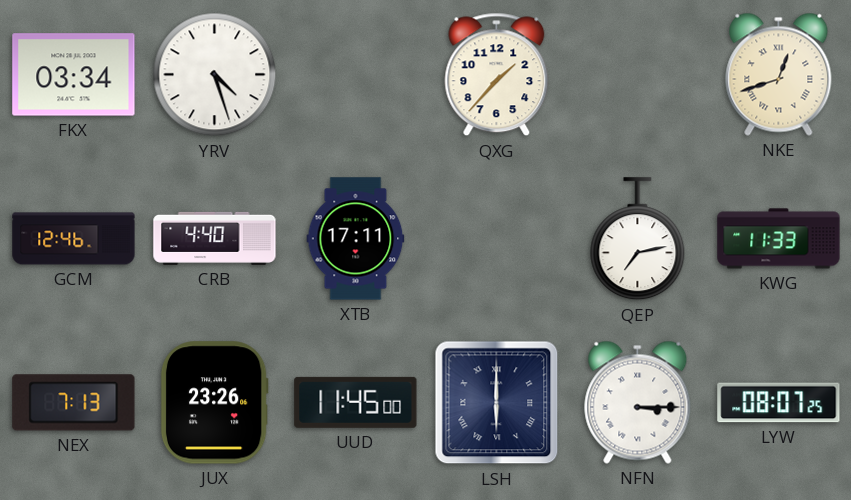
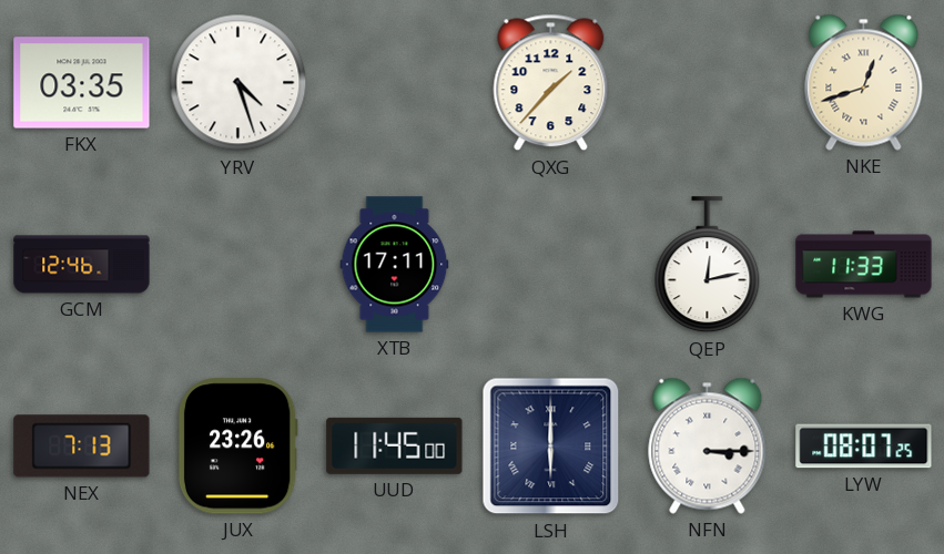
FKX: 03:34 -> 03:35 (82, 83)
CRB: 4:40 -> none (215, 238)
QEP: 7:13 -> 12:13 (708, 265)
